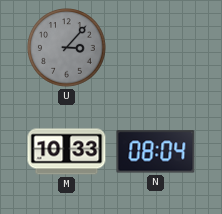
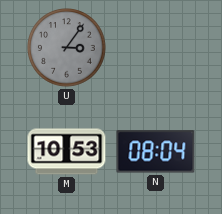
U: 3:07 -> 3:06 (67, 48)
M: 10:33 -> 10:53 (67, 152)
